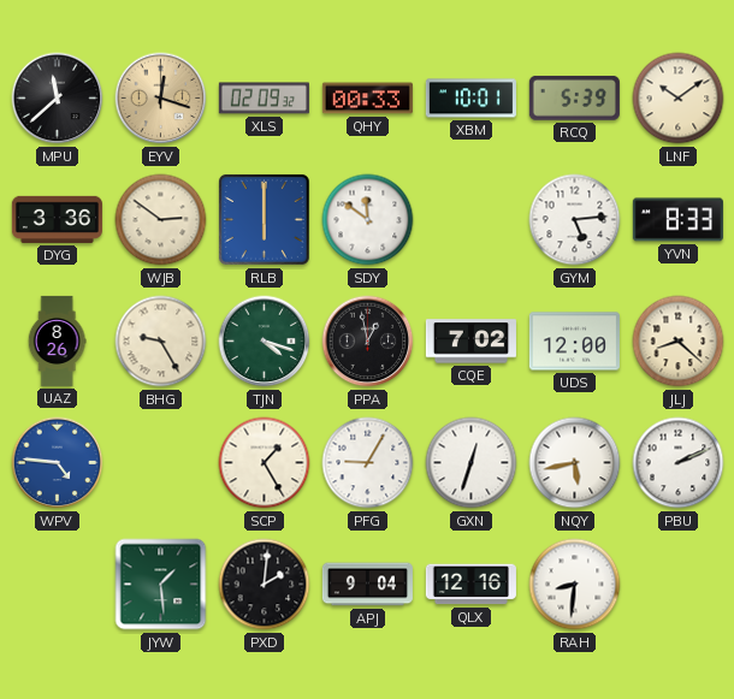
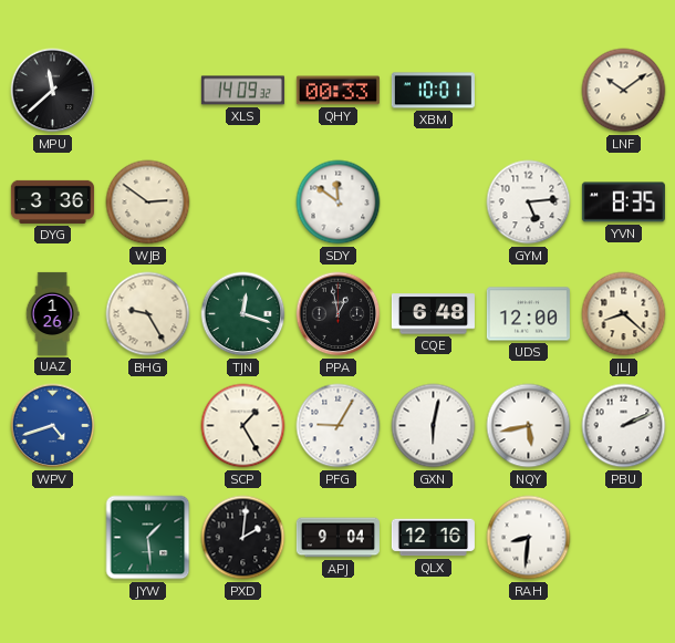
EYV: 12:18 -> none (161, 99)
XLS: 02:09 -> 14:09 (242, 91)
RCQ: 5:39 -> none (574, 97)
RLB: 6:00 -> none (265, 220)
YVN: 8:33 -> 8:35 (623, 203)
UAZ: 8:26 -> 1:26 (52, 313)
TJN: 4:18 -> 12:18 (243, 314)
CQE: 7:02 -> 6:48 (433, 314)
WPV: 4:46 -> 4:42 (53, 426)
GXN: 12:33 -> 6:02 (434, 426)
